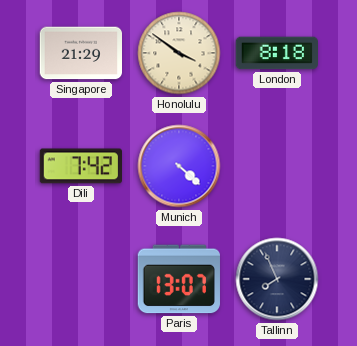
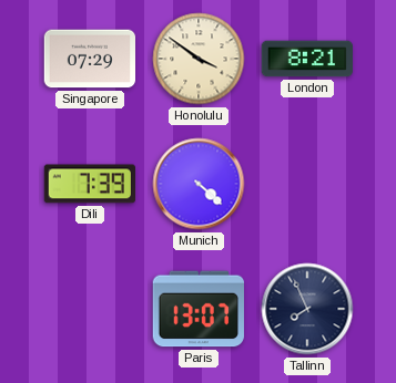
Singapore: 21:29 -> 07:29 (89, 59)
London: 8:18 -> 8:21 (306, 59)
Dili: 7:42 -> 7:39 (89, 184)
